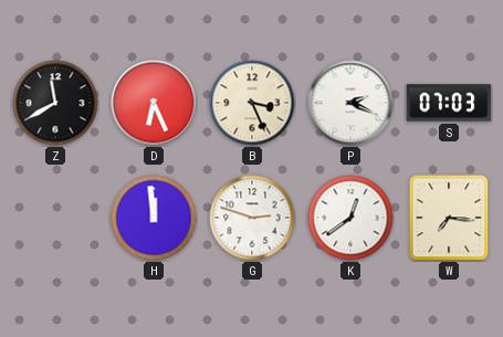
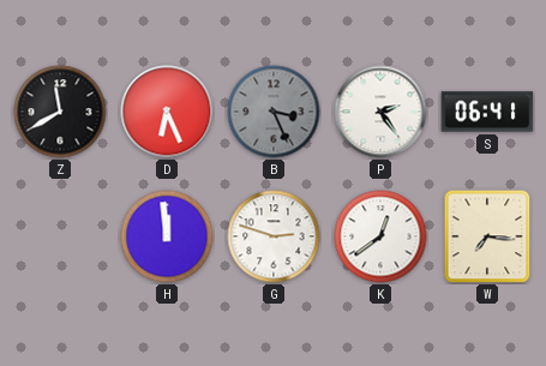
B dial: cream -> grey (274, 112)
P: 2:19 -> 2:24 (380, 112)
S: 07:03 -> 06:41 (487, 112)
